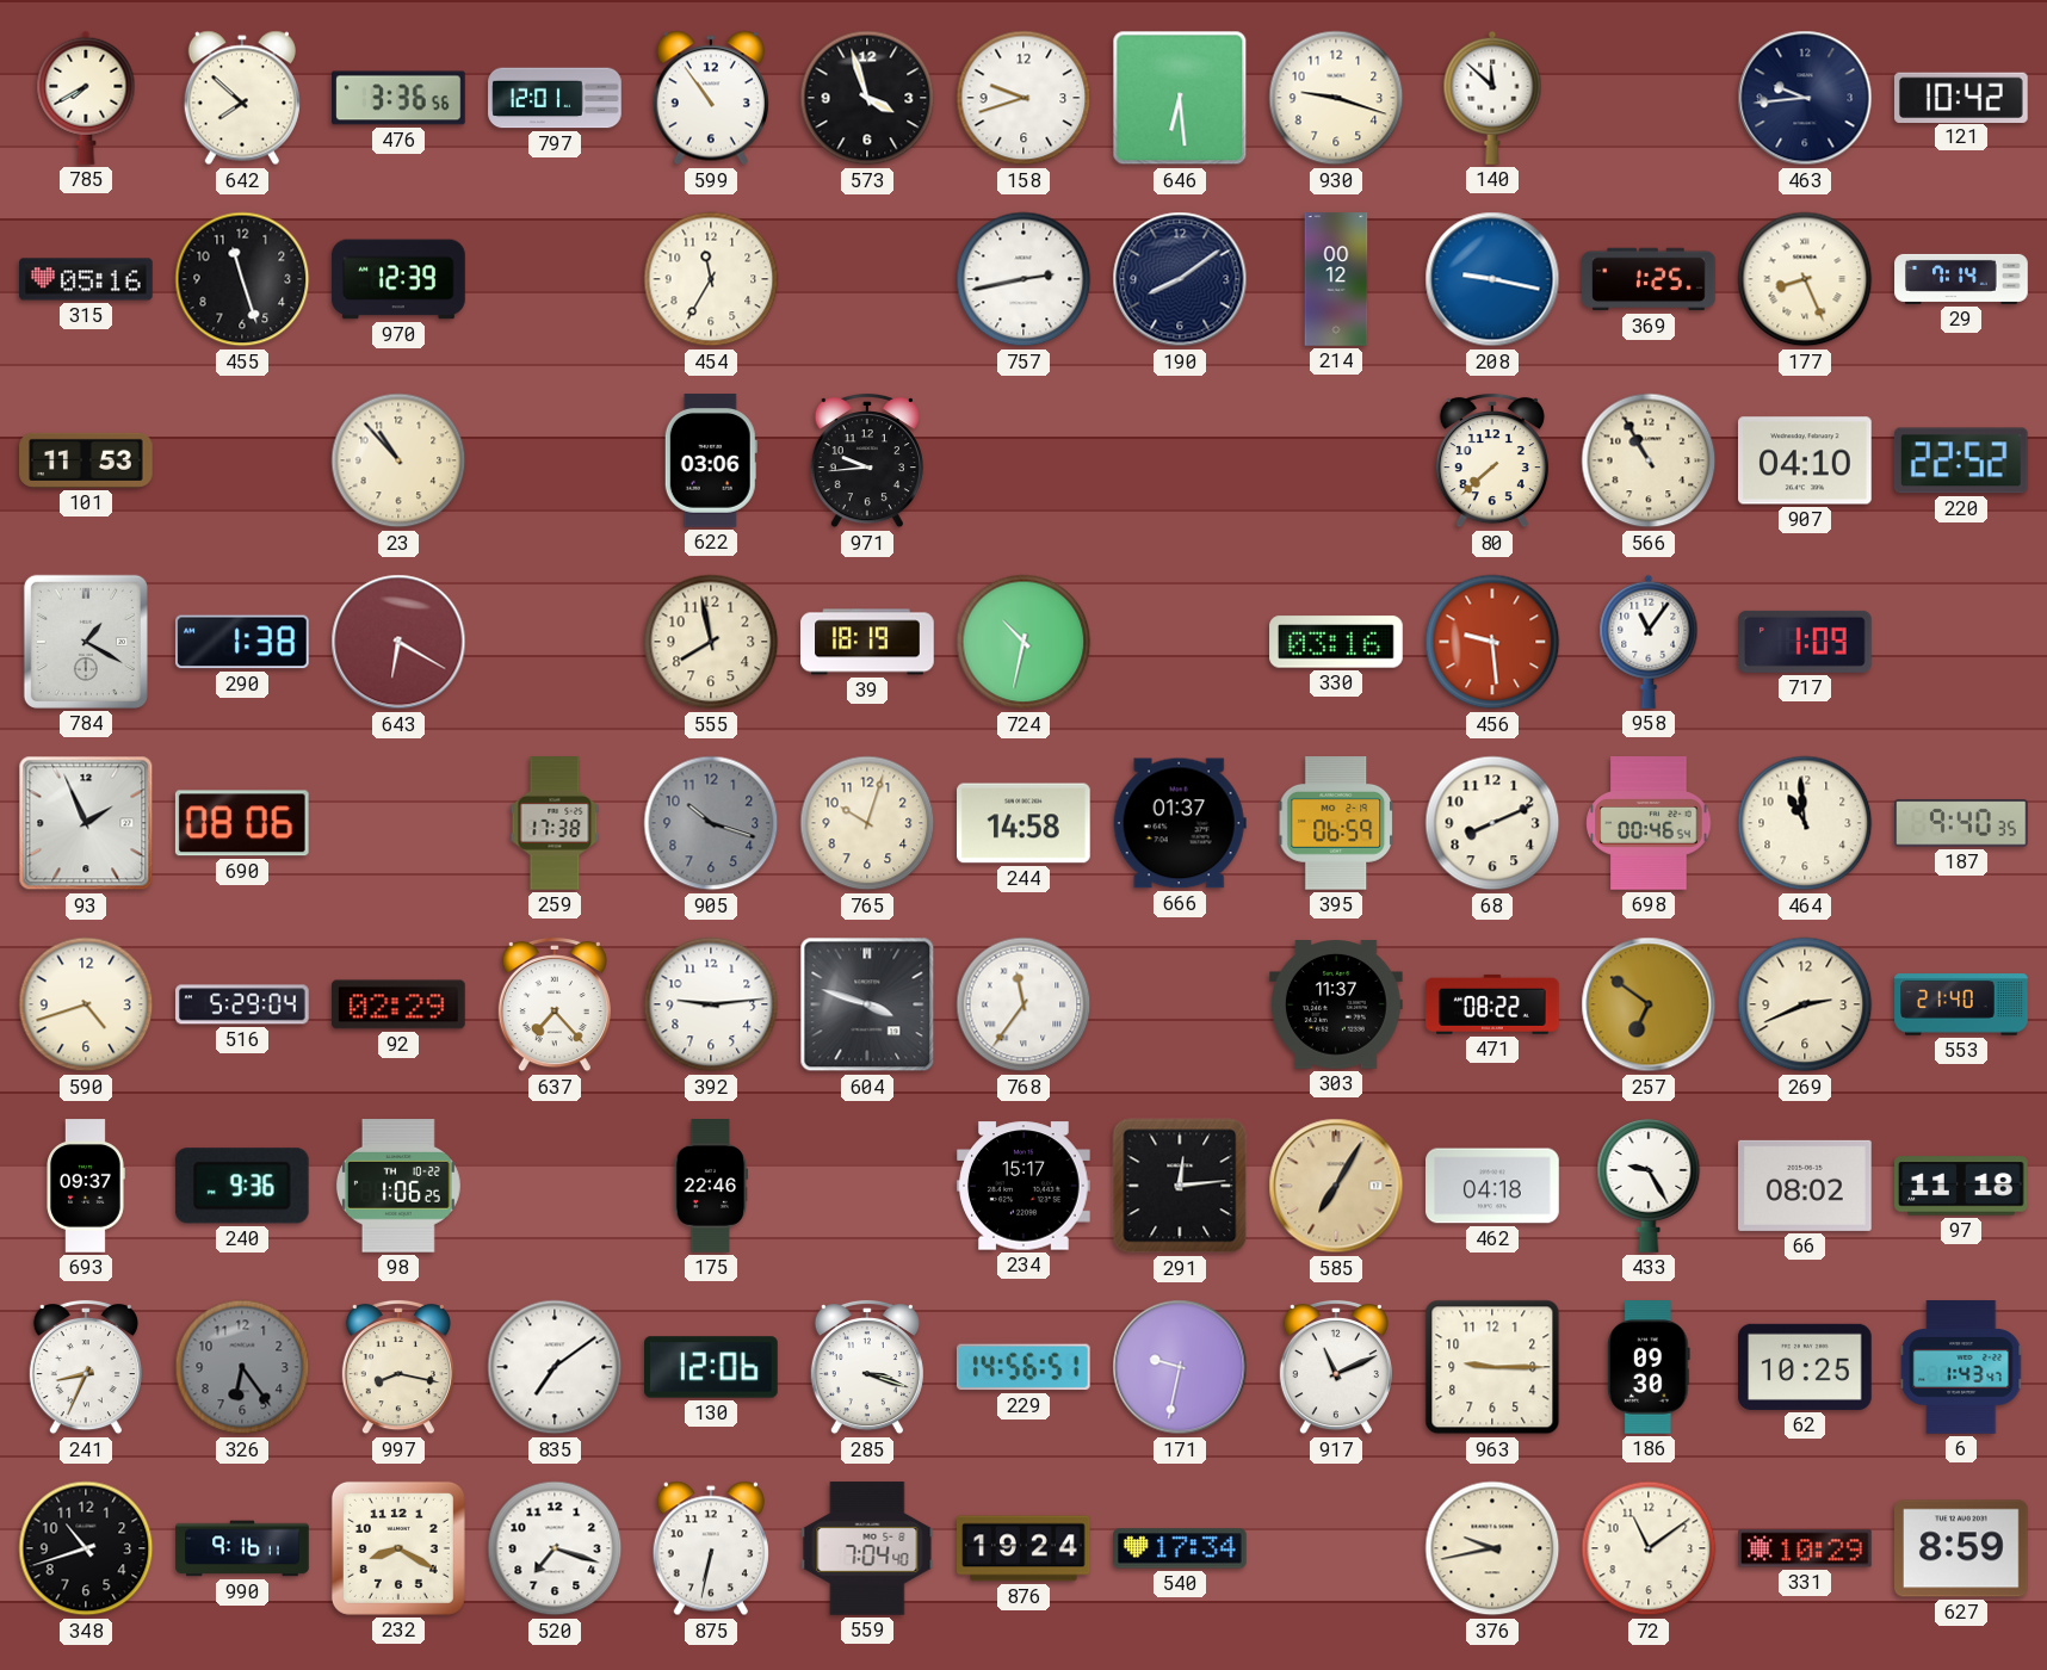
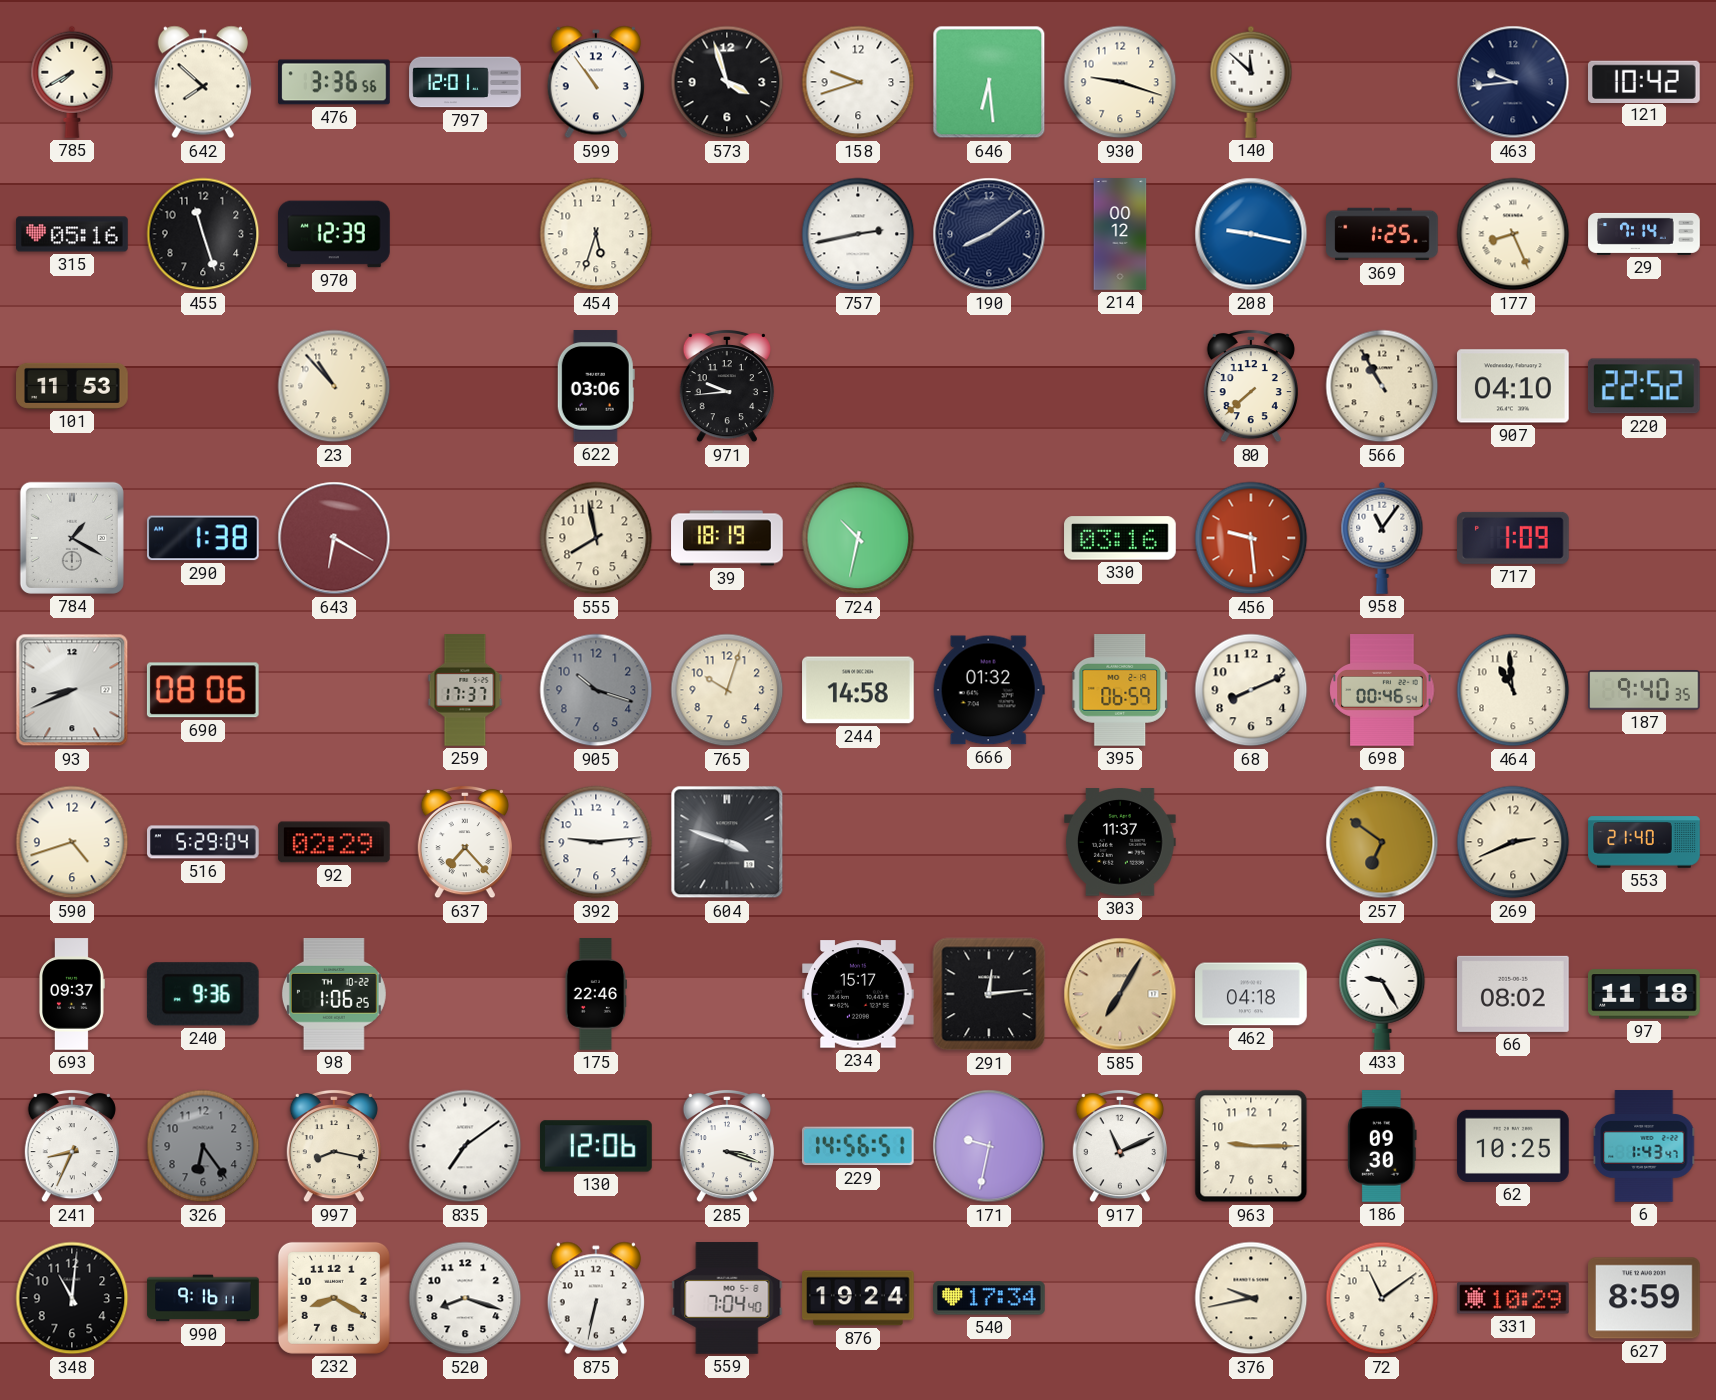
454: 11:35 -> 5:33 (596, 234)
93: 1:56 -> 8:41 (72, 690)
259: 17:38 -> 17:37 (465, 690)
666: 01:37 -> 01:32 (989, 690)
768: 11:36 -> none (1024, 1004)
471: 08:22 -> none (1492, 1004)
348: 10:42 -> 11:01 (72, 1298)
520: 7:18 -> 8:18 (465, 1298)
